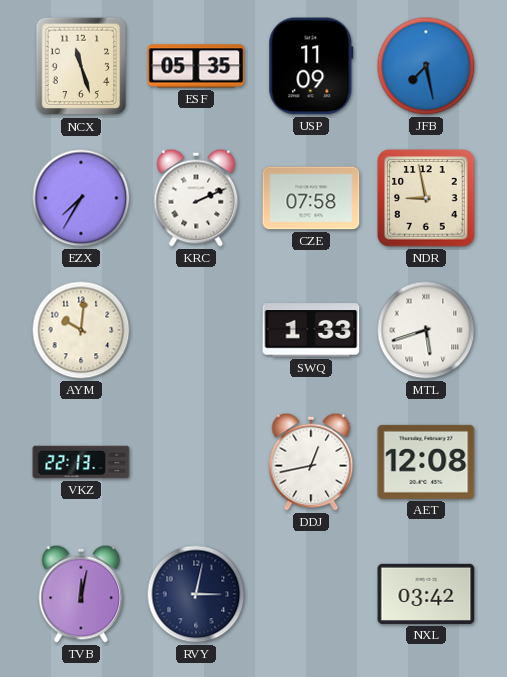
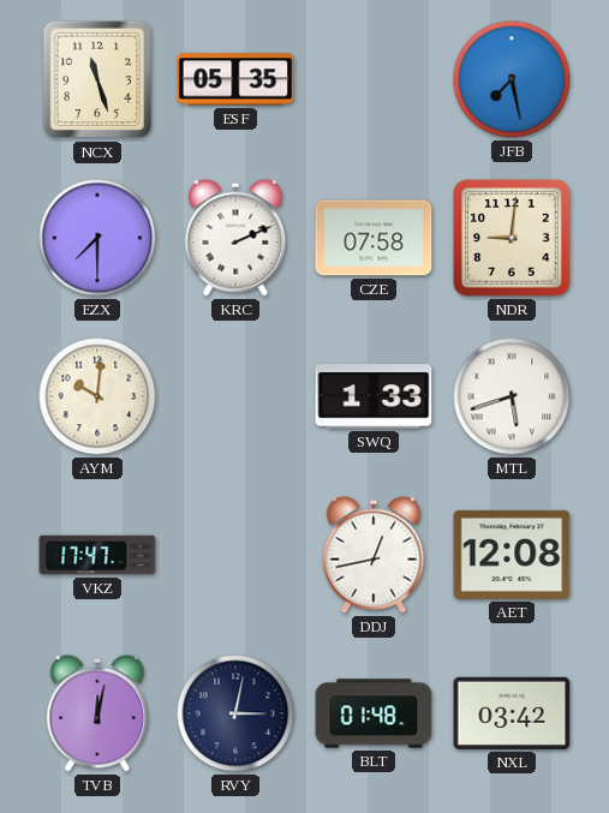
USP: 11:09 -> none (311, 66)
EZX: 7:35 -> 7:30 (97, 238)
NDR: 8:58 -> 9:01 (512, 238)
VKZ: 22:13 -> 17:47 (97, 555)
BLT: none -> 01:48 (374, 713)
